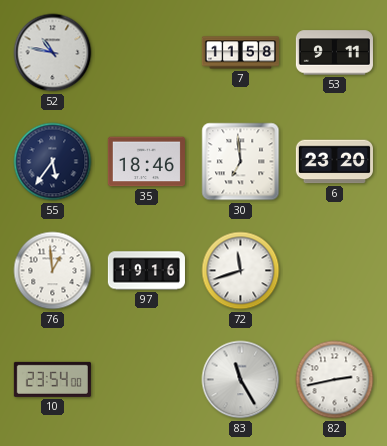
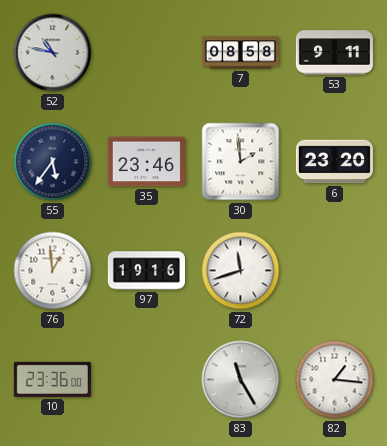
7: 11:58 -> 08:58 (240, 53)
35: 18:46 -> 23:46 (146, 162)
30: 6:59 -> 1:59 (241, 162)
10: 23:54 -> 23:36 (52, 379)
82: 2:43 -> 1:16 (335, 380)
